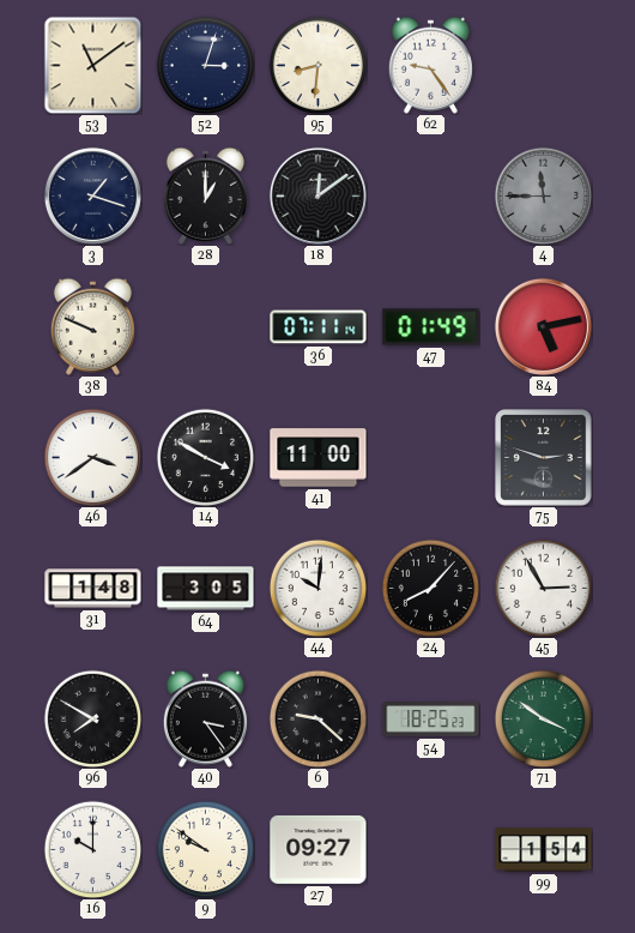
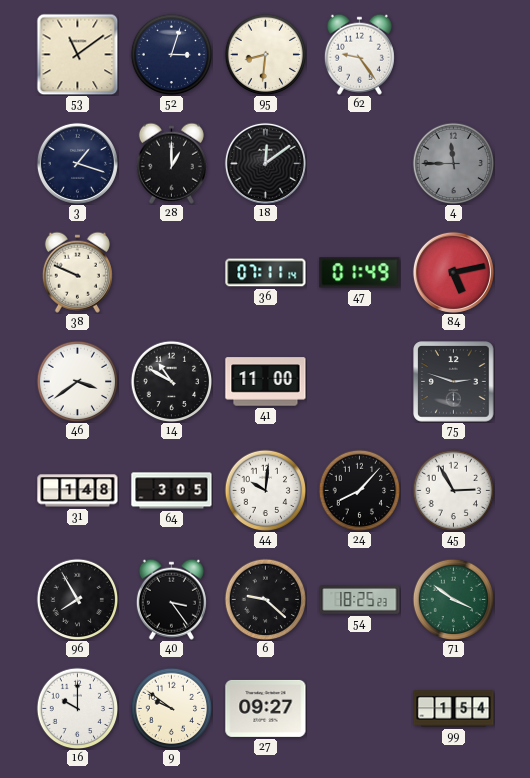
14: 3:50 -> 10:50 (171, 381)
96: 7:50 -> 7:55 (77, 599)
